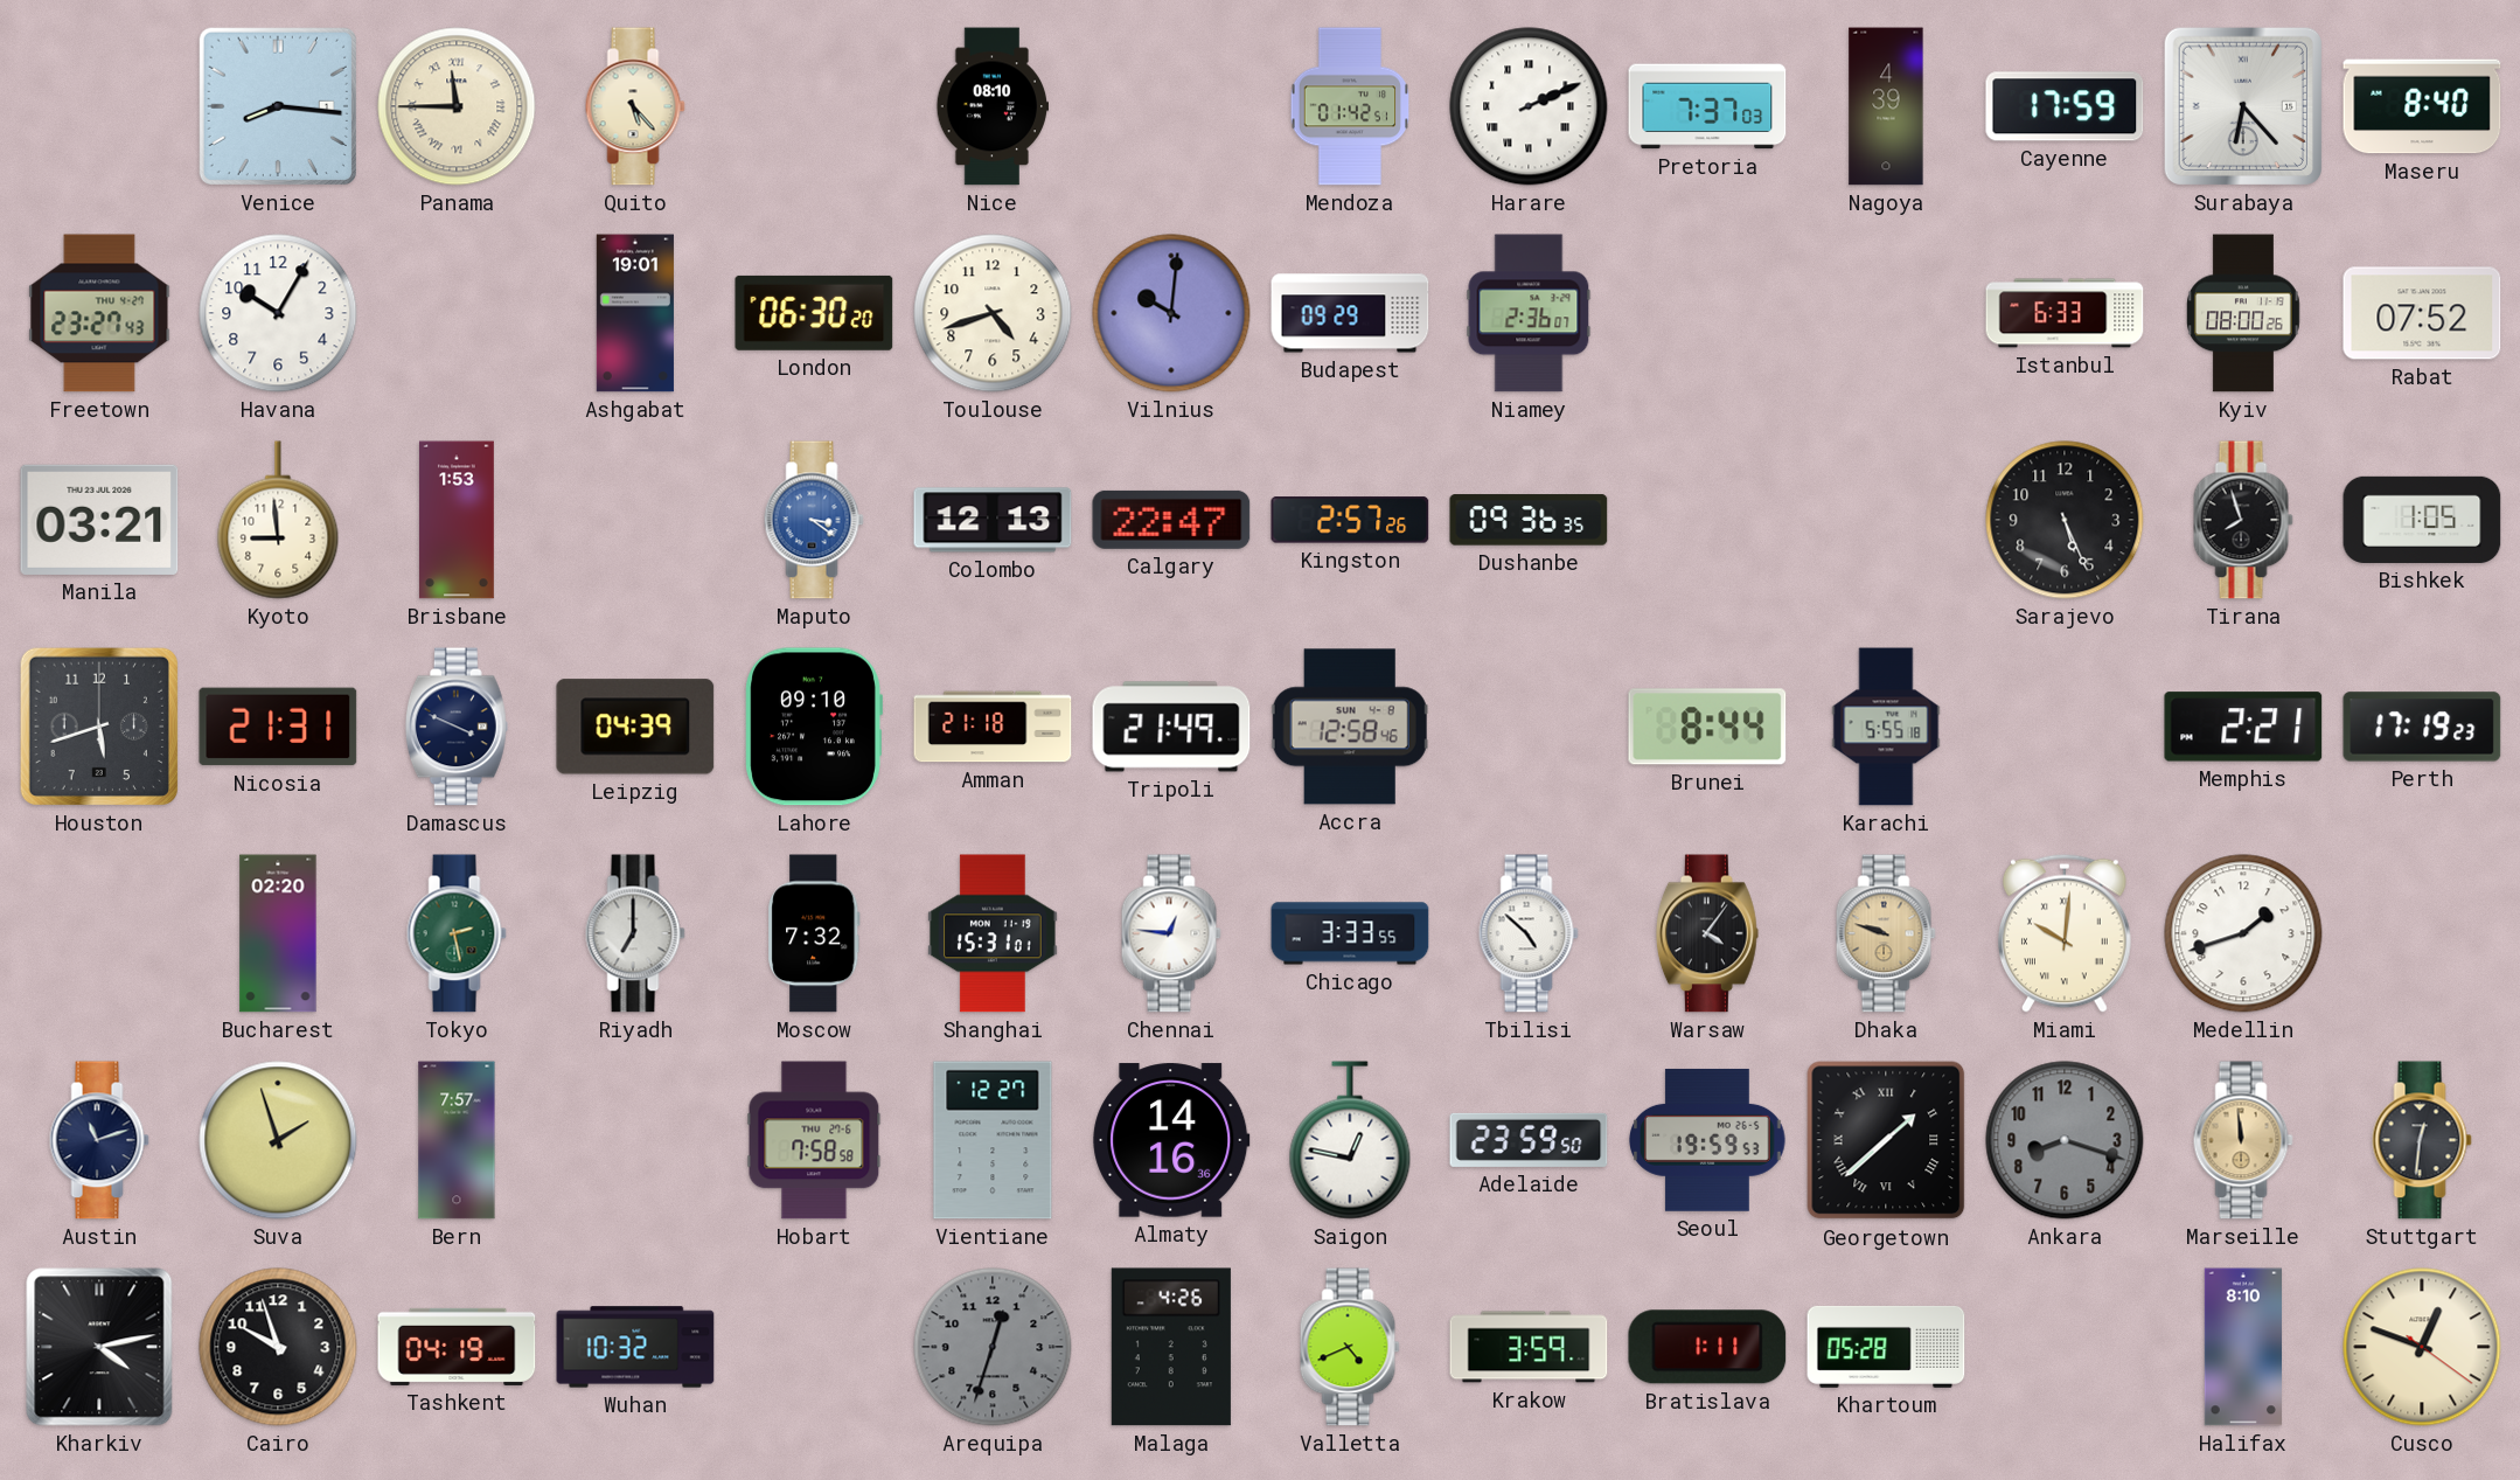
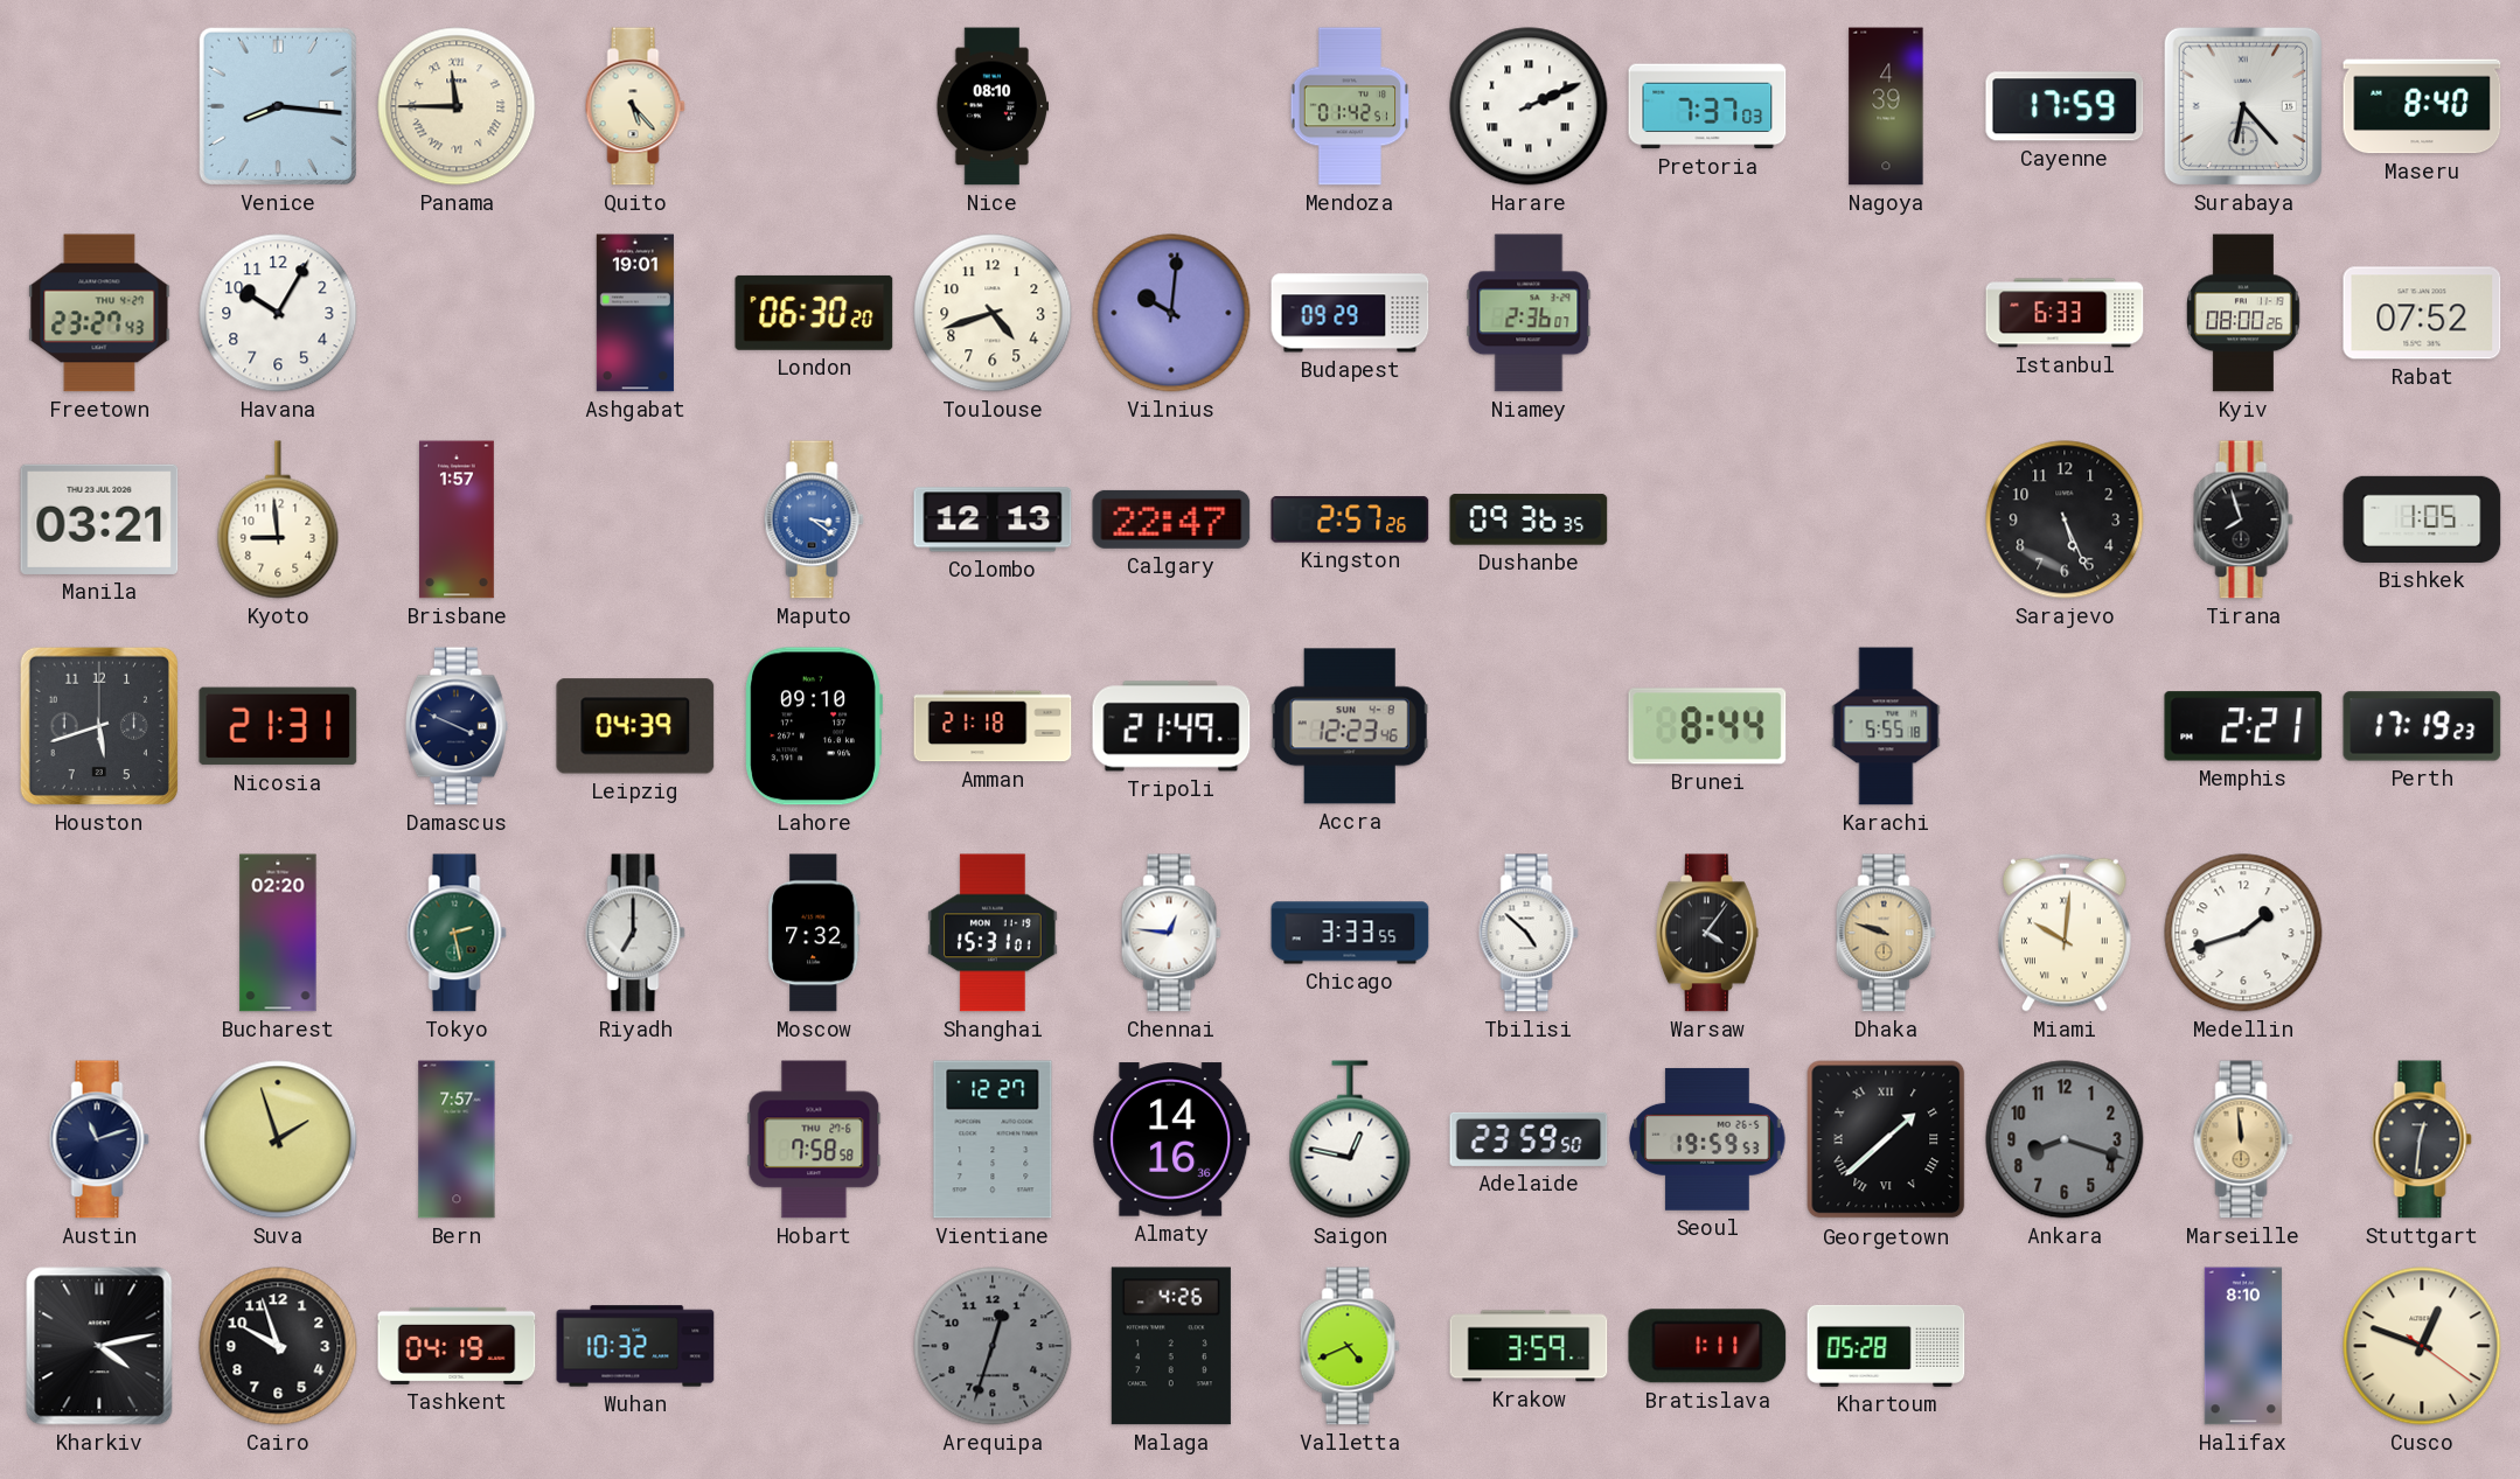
Brisbane: 1:53 -> 1:57 (457, 519)
Accra: 12:58 -> 12:23 (1350, 726)
